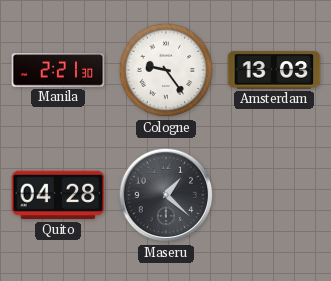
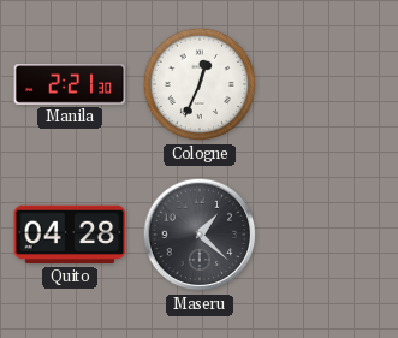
Cologne: 9:24 -> 12:34 (200, 84)
Amsterdam: 13:03 -> none (274, 70)
